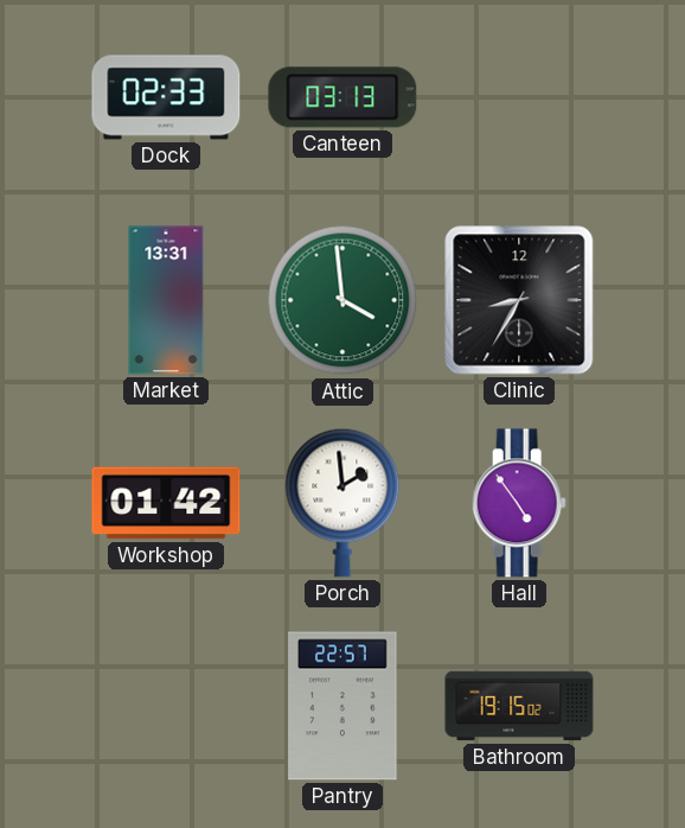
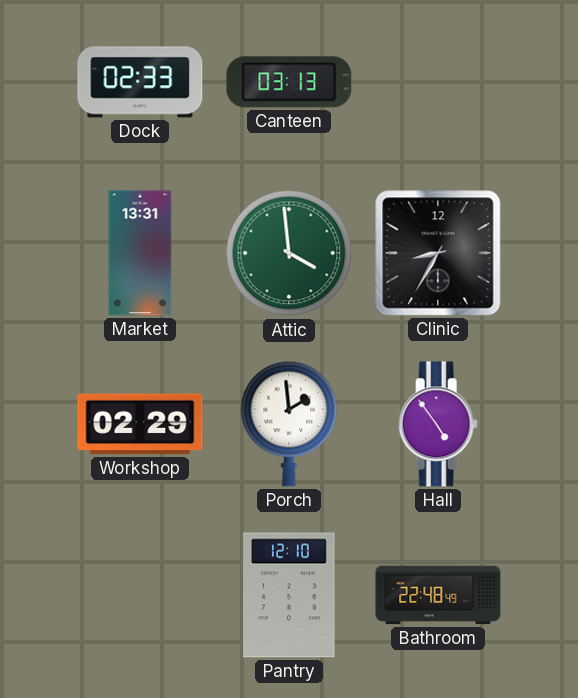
Workshop: 01:42 -> 02:29 (140, 424)
Pantry: 22:57 -> 12:10 (289, 595)
Bathroom: 19:15 -> 22:48 (438, 595)
